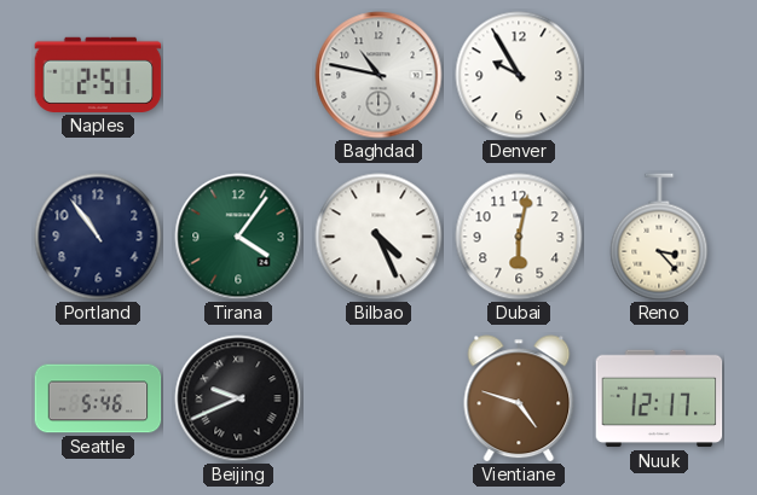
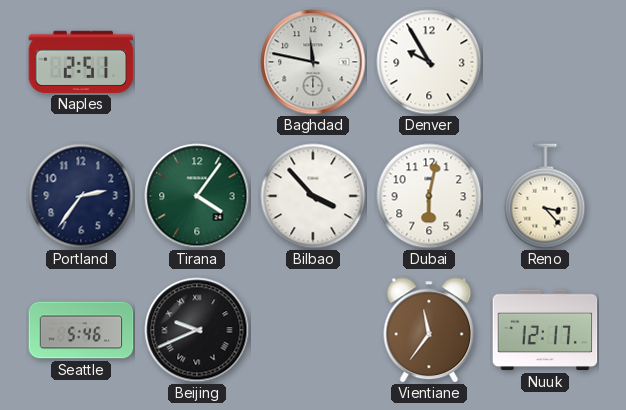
Baghdad: 10:47 -> 11:47 (313, 62)
Portland: 10:54 -> 2:36 (81, 196)
Bilbao: 4:26 -> 3:53 (313, 196)
Vientiane: 4:48 -> 11:36 (429, 330)
